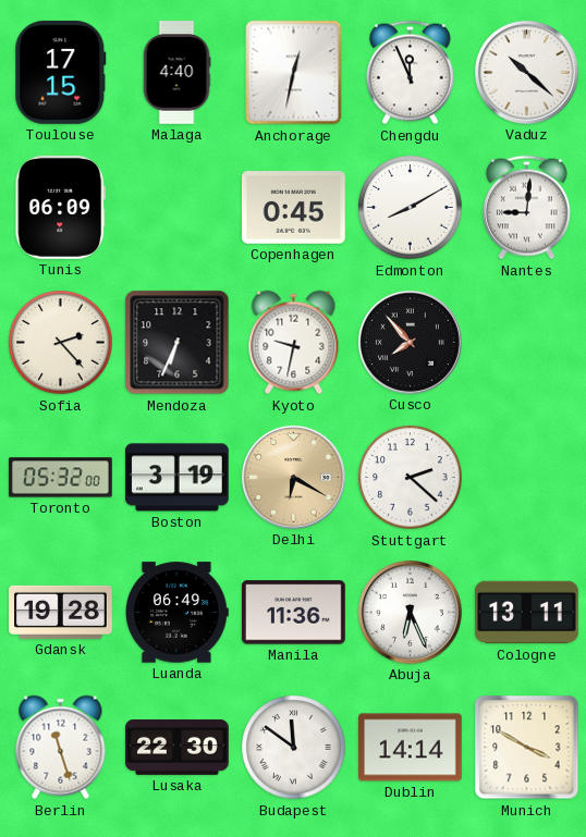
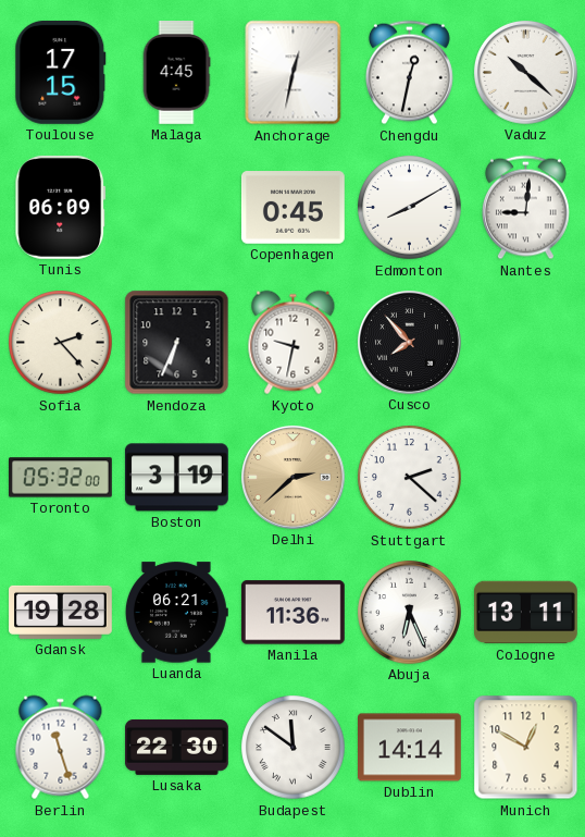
Malaga: 4:40 -> 4:45 (176, 73)
Chengdu: 11:56 -> 12:32 (409, 73)
Delhi: 6:20 -> 2:38 (292, 477)
Luanda: 06:49 -> 06:21 (176, 613)
Munich: 3:50 -> 12:50 (526, 748)
